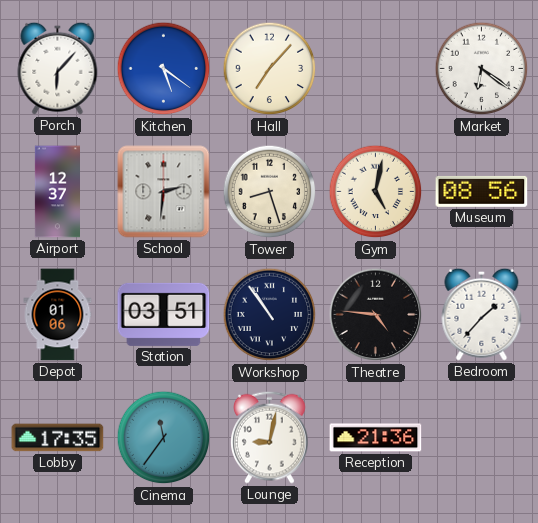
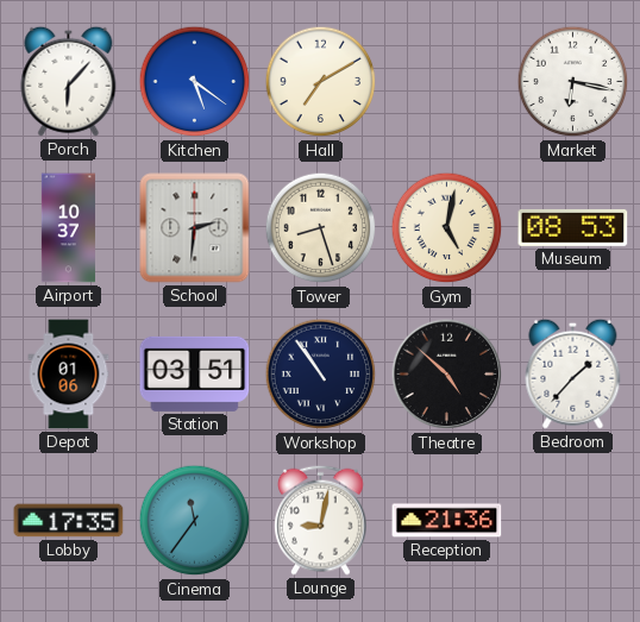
Hall: 7:07 -> 7:10 (321, 82)
Market: 6:21 -> 6:17 (573, 82)
Airport: 12:37 -> 10:37 (68, 228)
Museum: 08:56 -> 08:53 (573, 227)
Theatre: 4:46 -> 4:52 (447, 375)
